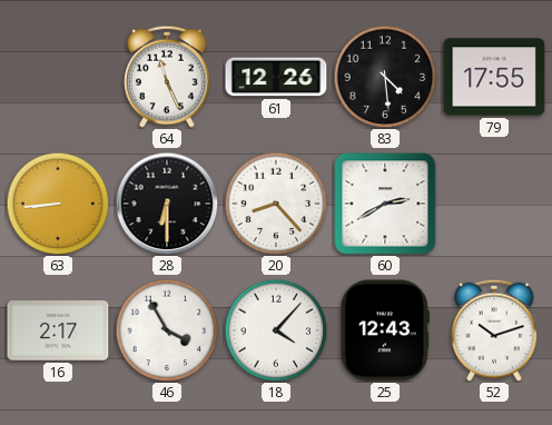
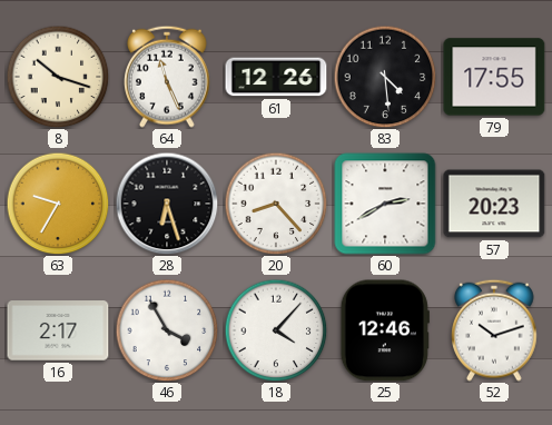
8: none -> 10:18 (58, 77)
63: 8:44 -> 9:35 (58, 204)
28: 6:30 -> 6:27 (167, 204)
57: none -> 20:23 (494, 204)
25: 12:43 -> 12:46 (385, 330)
